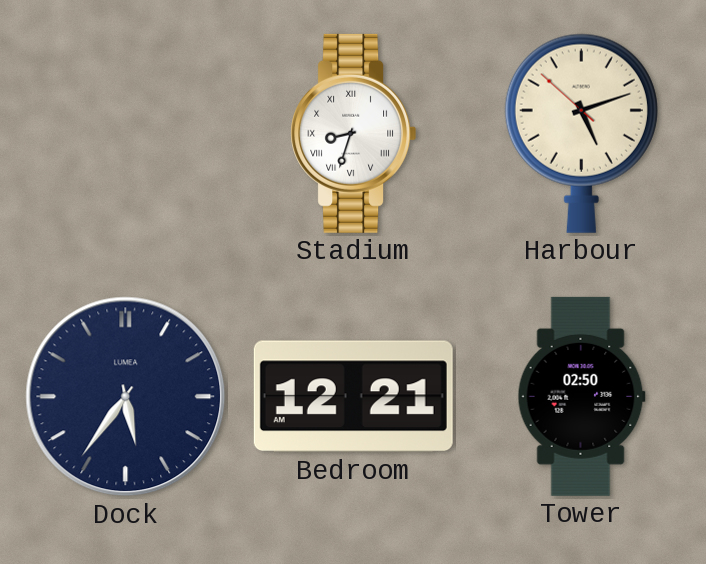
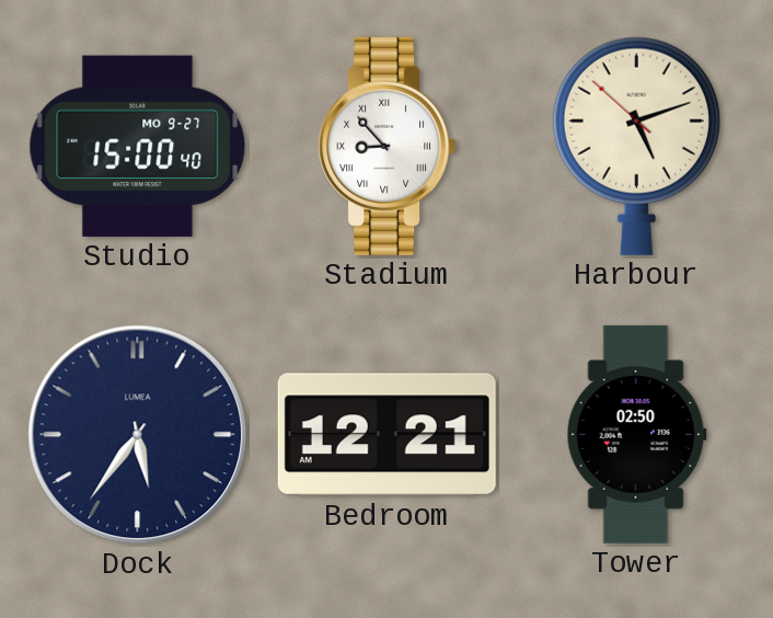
Studio: none -> 15:00 (138, 146)
Stadium: 8:33 -> 8:53 (388, 146)
